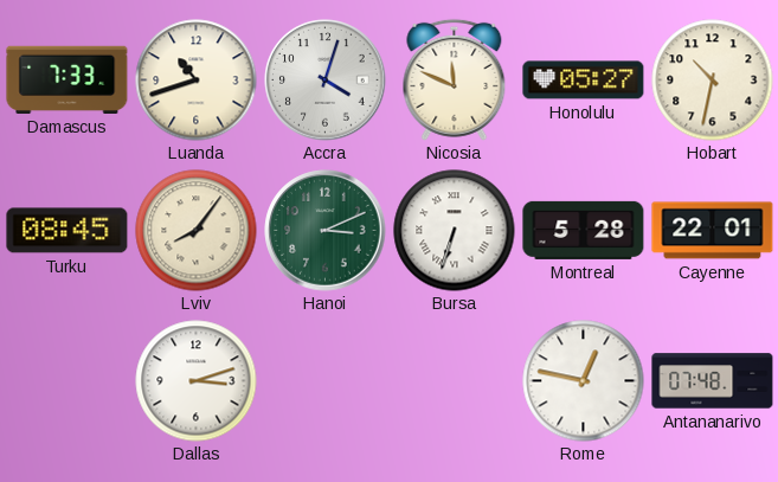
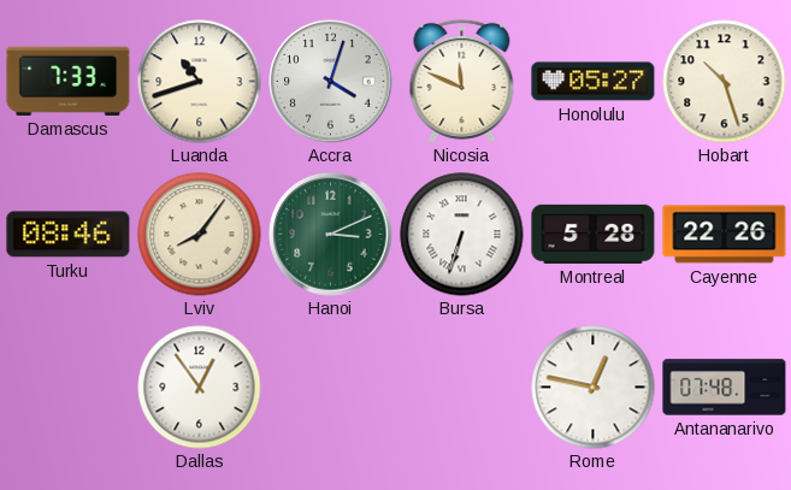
Hobart: 10:32 -> 10:27 (725, 82)
Turku: 08:45 -> 08:46 (69, 235)
Cayenne: 22:01 -> 22:26 (725, 235)
Dallas: 3:12 -> 12:54 (200, 388)
